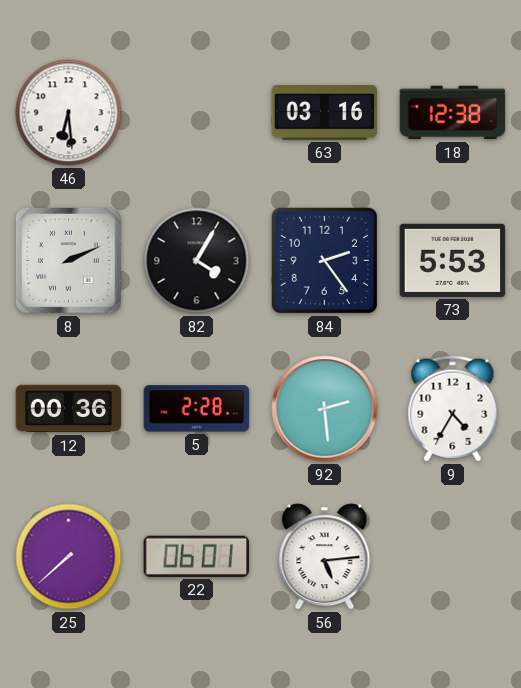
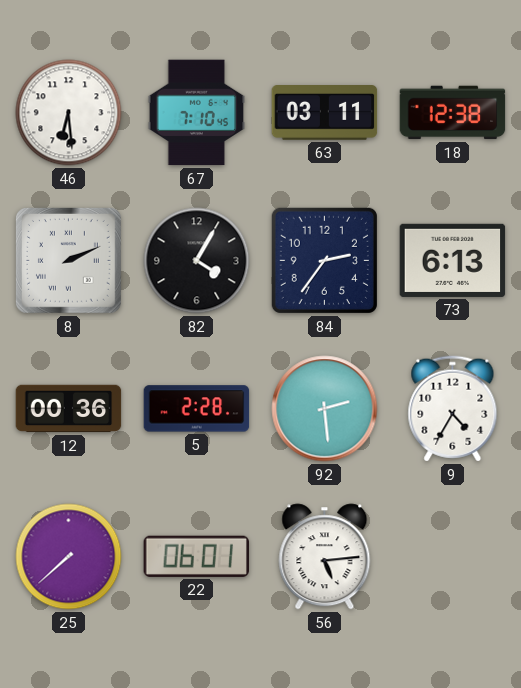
67: none -> 7:10 (197, 113)
63: 03:16 -> 03:11 (325, 113)
84: 2:24 -> 2:36 (324, 260)
73: 5:53 -> 6:13 (453, 260)
